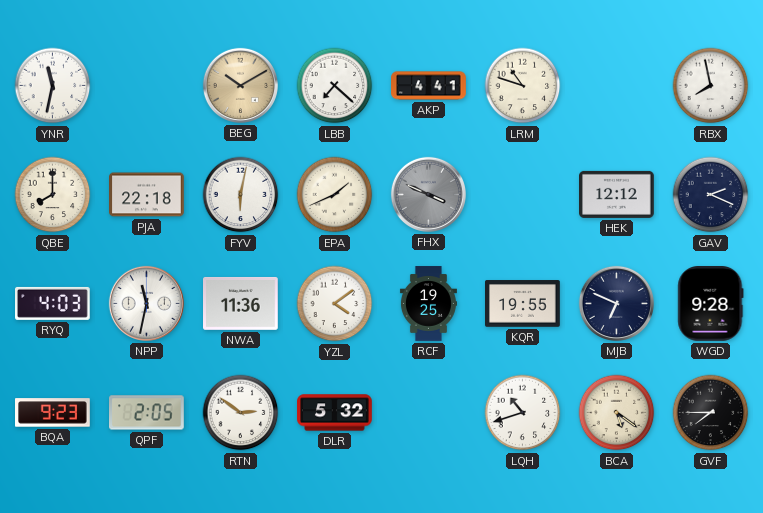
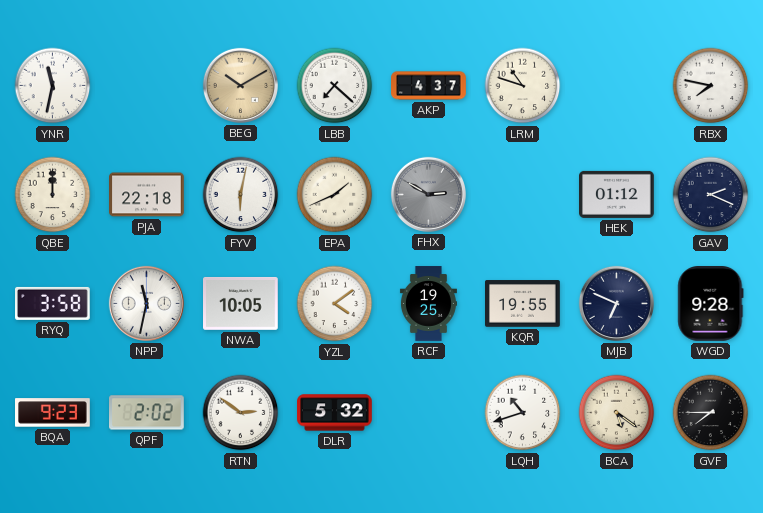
AKP: 4:41 -> 4:37 (429, 86)
RBX: 7:58 -> 7:47 (711, 86)
QBE: 8:00 -> 12:00 (53, 195)
FHX: 3:49 -> 2:50 (428, 194)
HEK: 12:12 -> 01:12 (617, 194)
RYQ: 4:03 -> 3:58 (53, 303)
NWA: 11:36 -> 10:05 (241, 303)
QPF: 2:05 -> 2:02 (147, 413)
